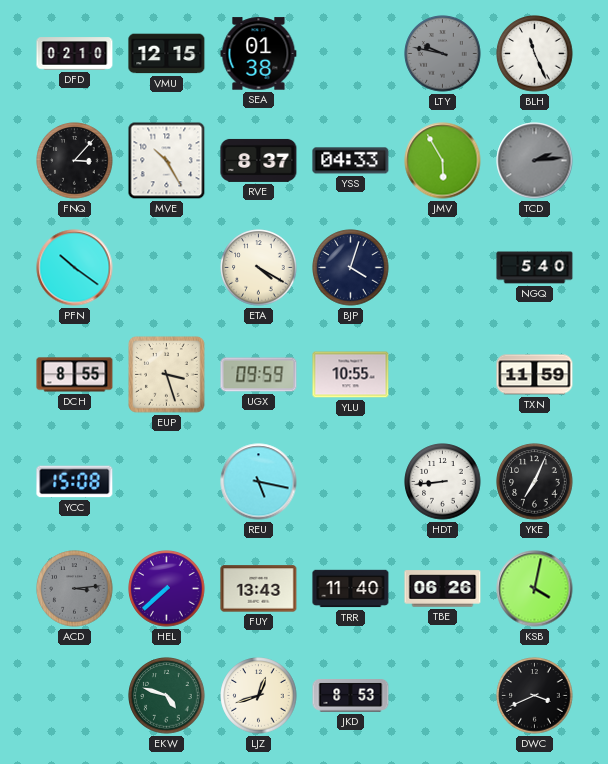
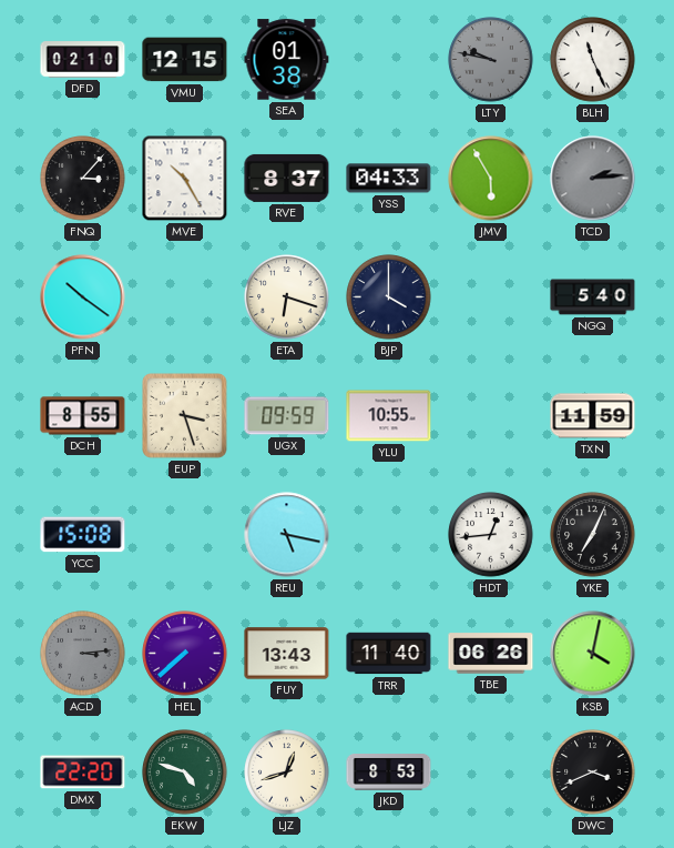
ETA: 4:20 -> 6:18 (287, 297)
BJP: 4:03 -> 4:00 (389, 297)
HDT: 8:44 -> 12:44 (491, 535)
DMX: none -> 22:20 (83, 773)
